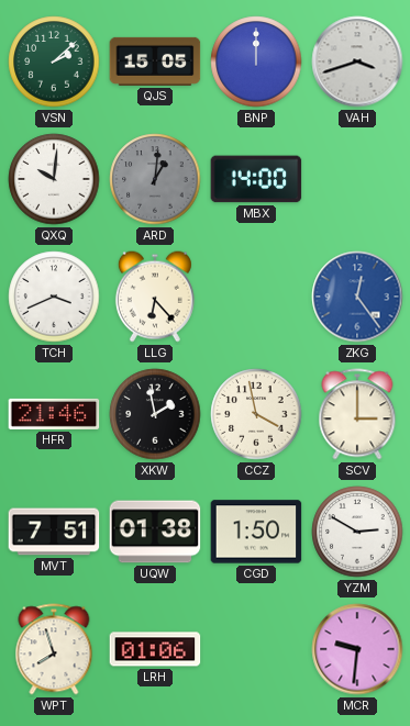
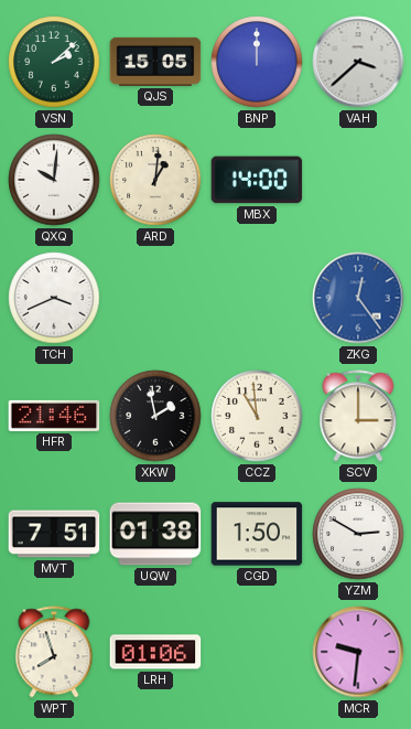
VAH: 3:42 -> 3:38 (358, 62)
ARD dial: grey -> cream (155, 180)
LLG: 6:23 -> none (155, 297)
CCZ: 3:58 -> 10:59 (257, 416)
